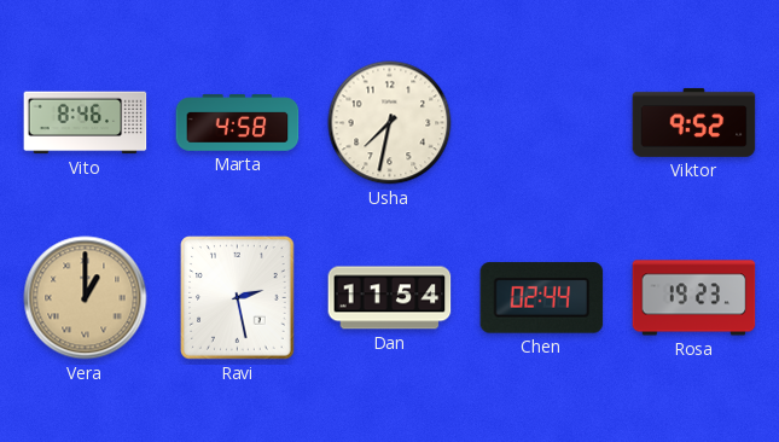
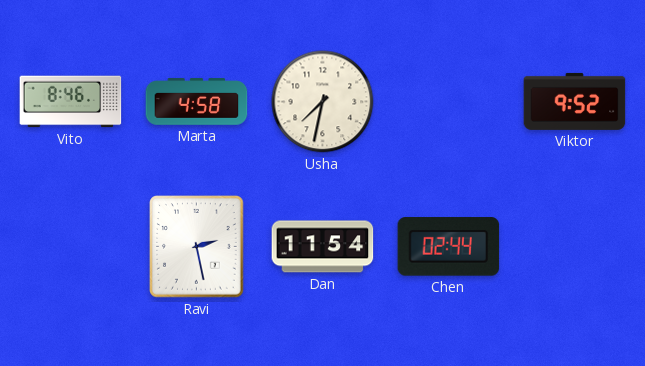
Vera: 1:00 -> none (86, 298)
Rosa: 19:23 -> none (694, 298)
